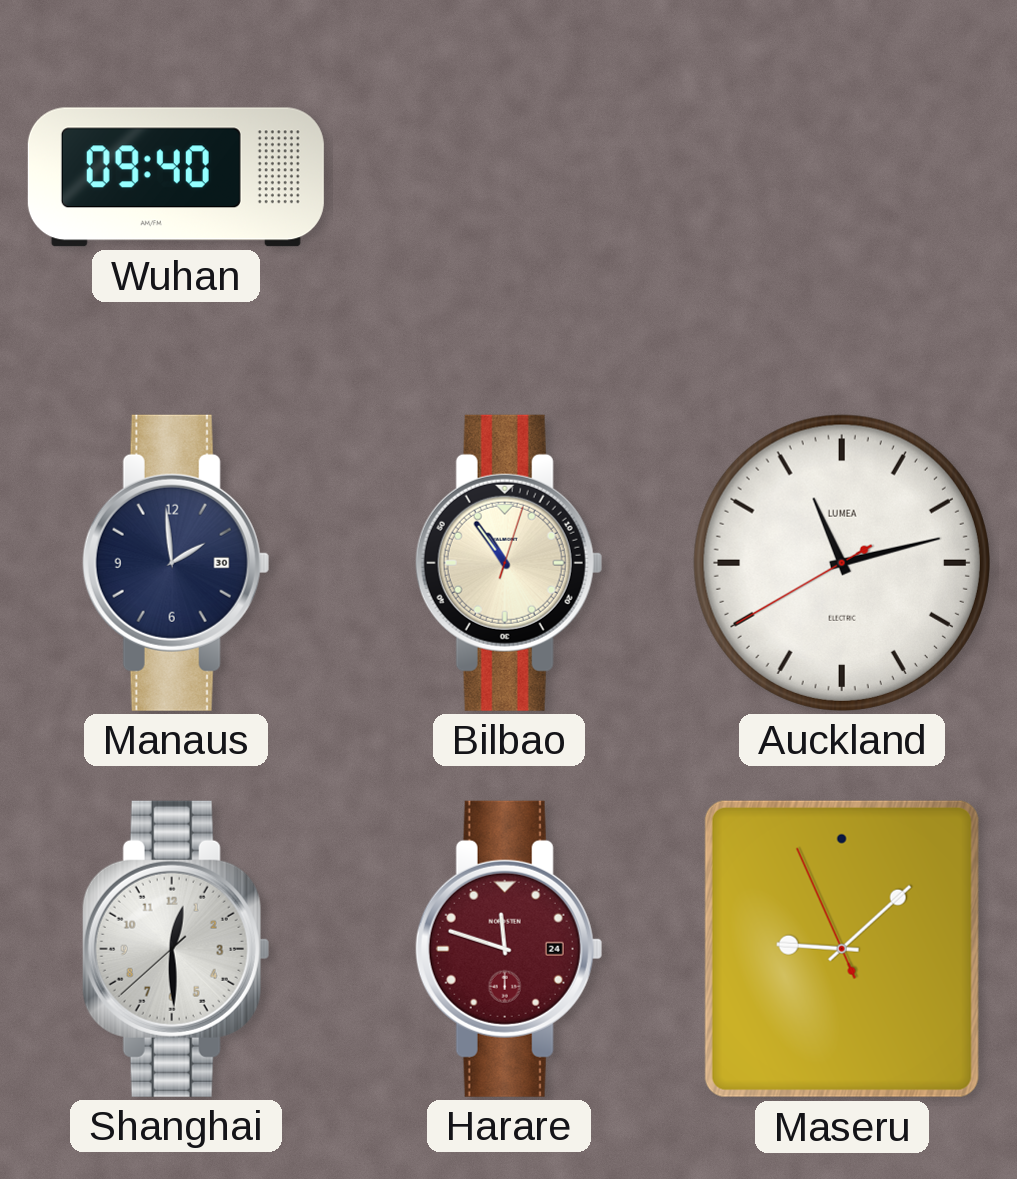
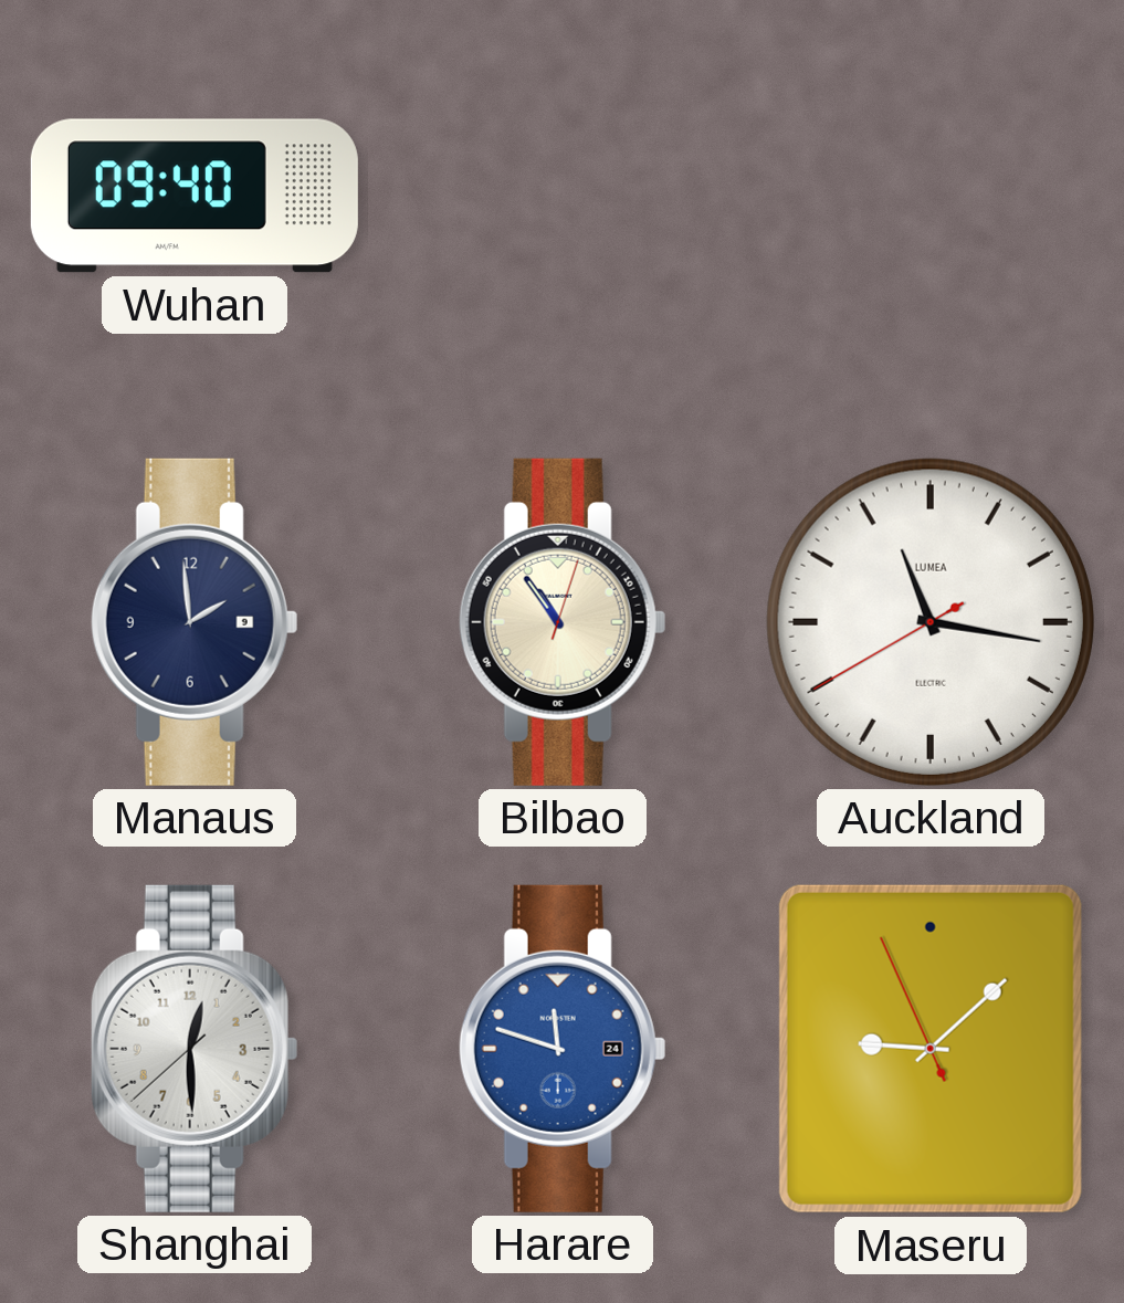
Manaus date: 30 -> 9 (195, 622)
Auckland: 11:12 -> 11:16 (931, 622)
Harare dial: burgundy -> blue (563, 1049)
